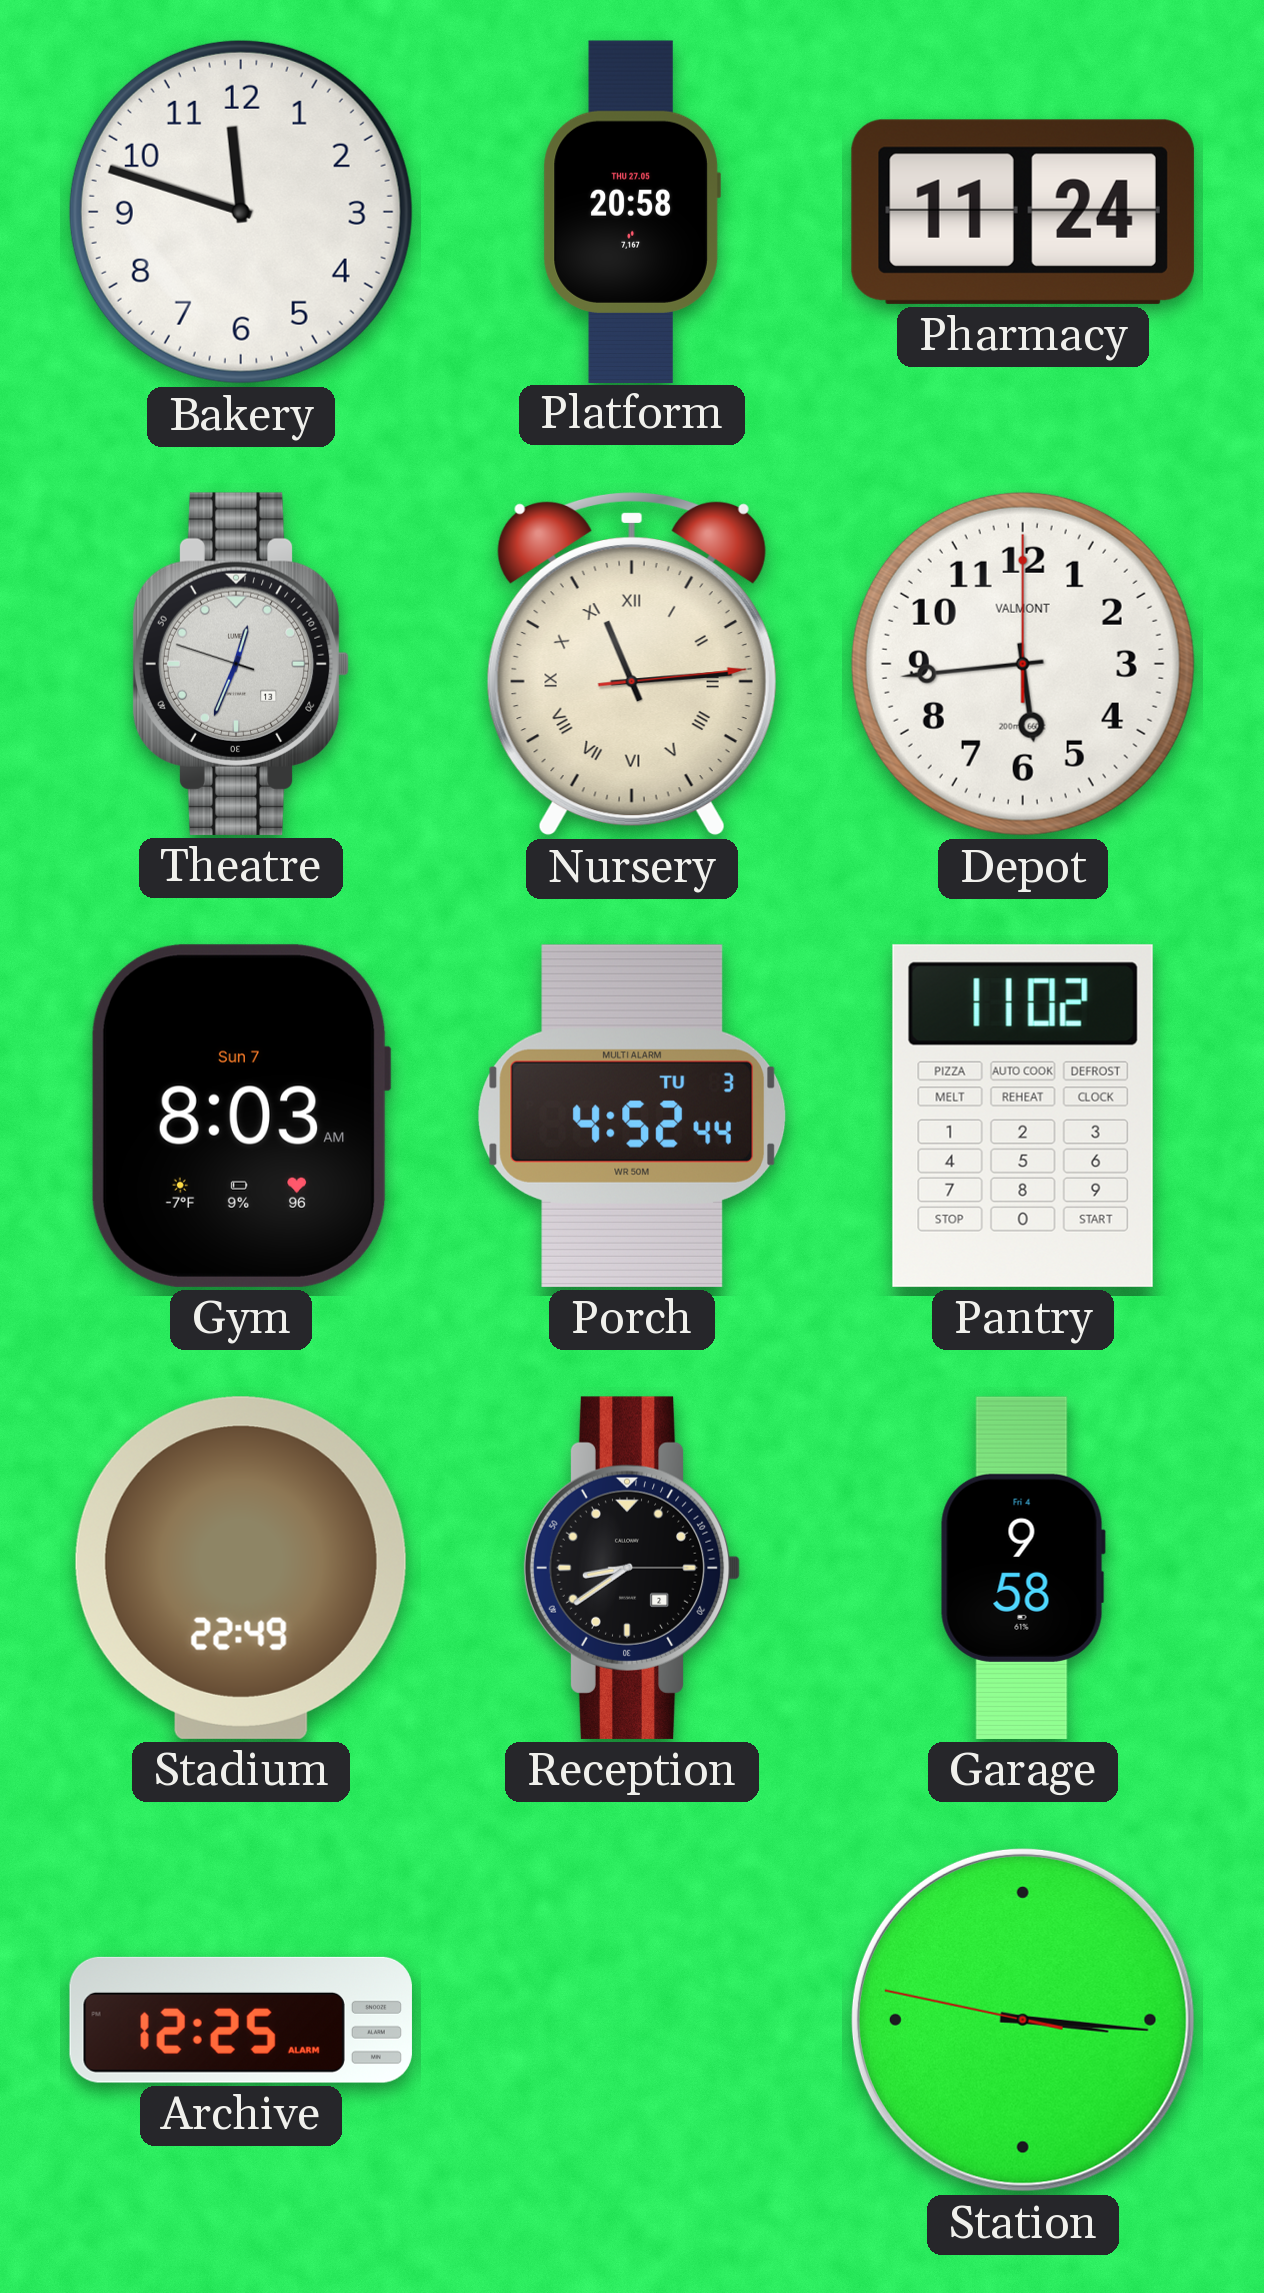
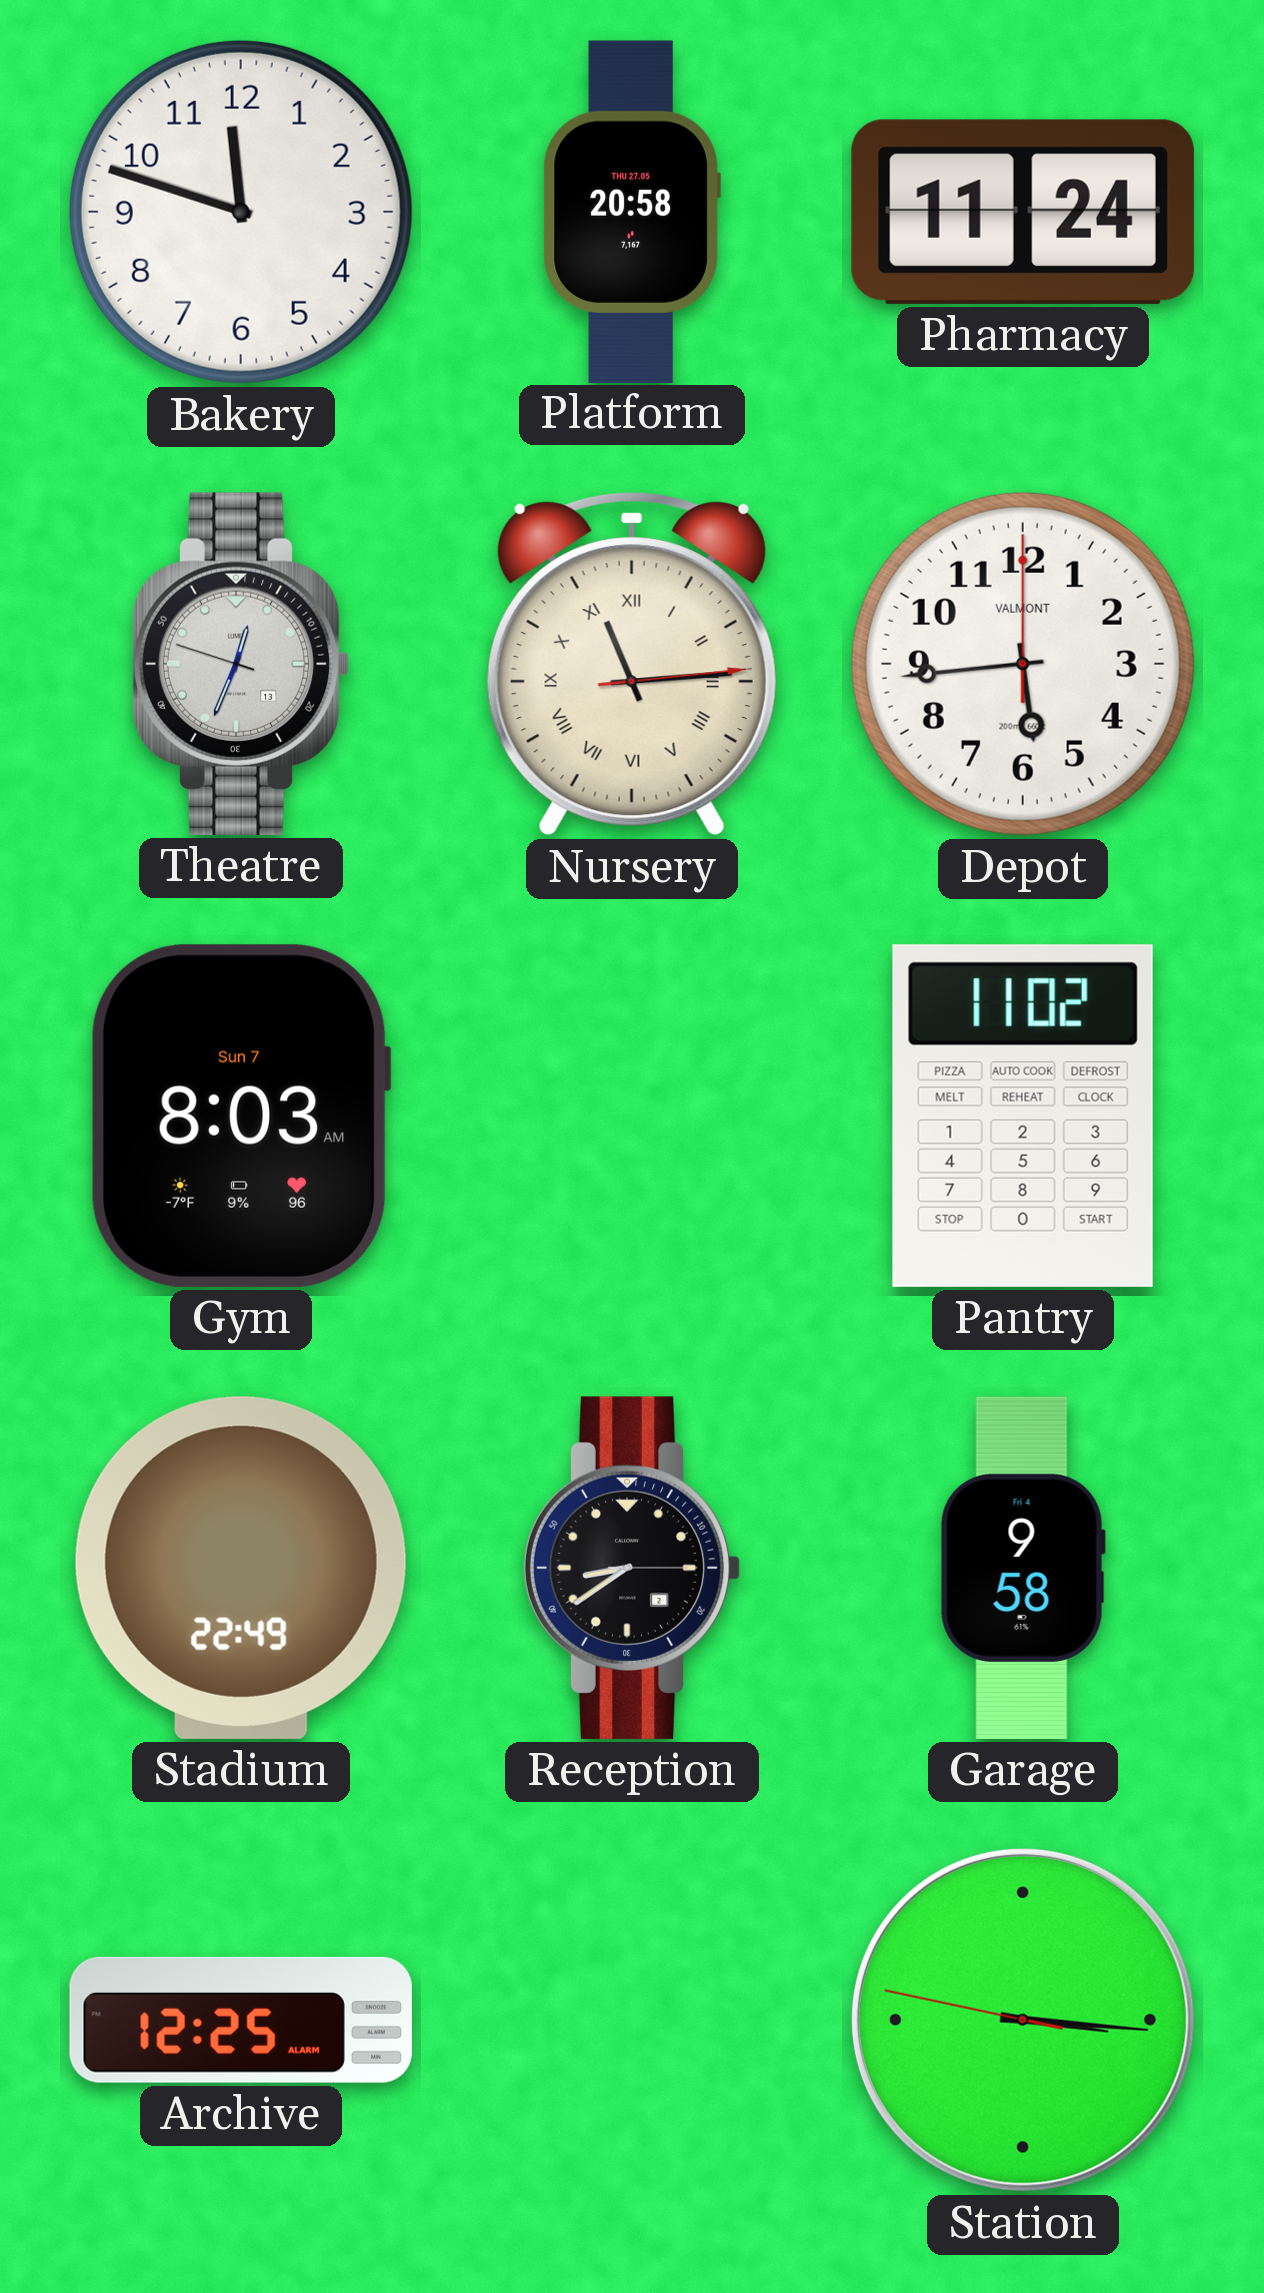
Porch: 4:52 -> none (631, 1116)
